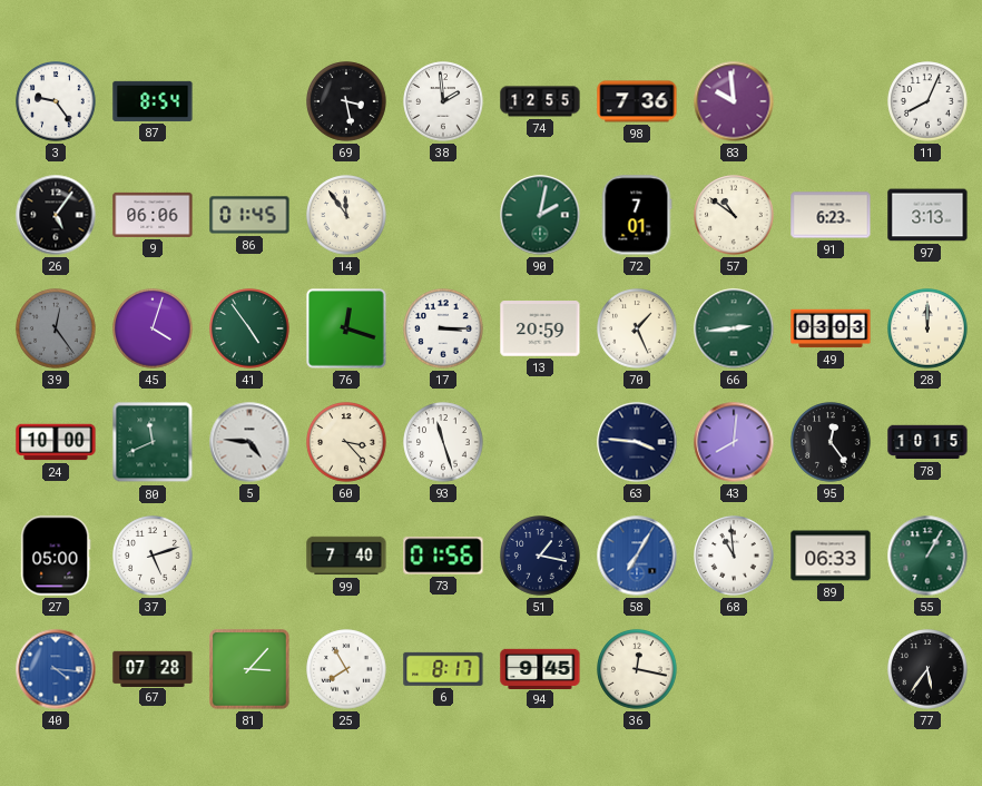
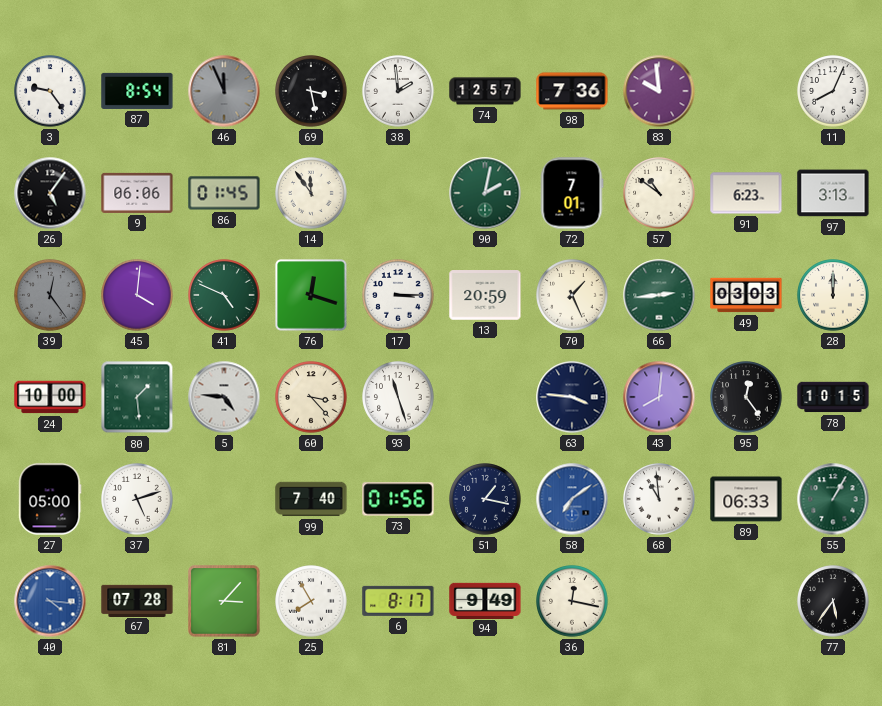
46: none -> 11:56 (224, 91)
74: 12:55 -> 12:57 (485, 91)
45: 4:03 -> 4:01 (137, 295)
41: 4:54 -> 4:49 (224, 295)
80: 11:41 -> 1:29 (137, 397)
58: 7:05 -> 7:09 (572, 499)
94: 9:45 -> 9:49 (485, 600)
